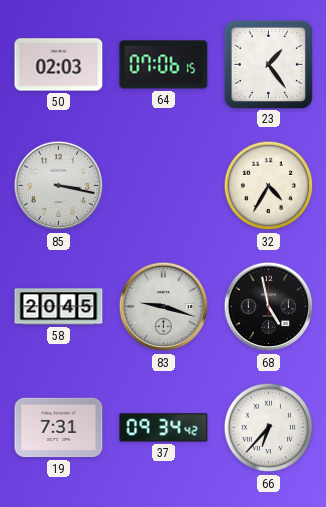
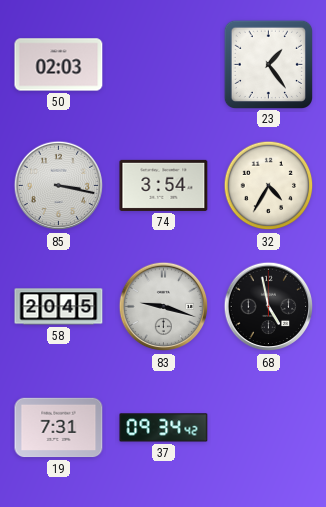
64: 07:06 -> none (164, 65)
74: none -> 3:54 (164, 185)
66: 6:37 -> none (269, 428)
